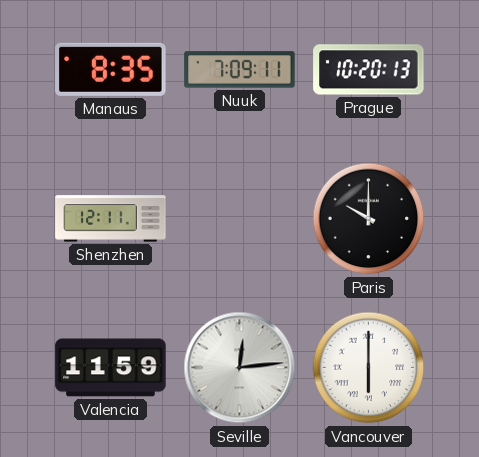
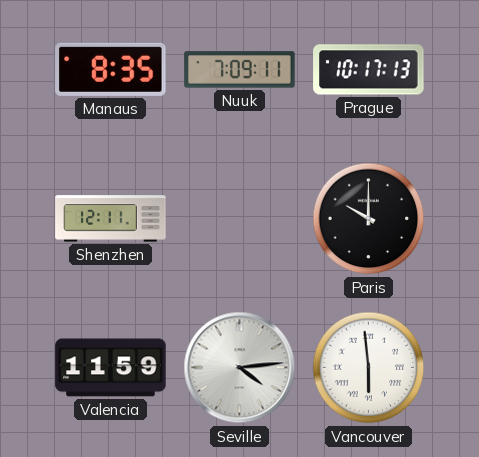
Prague: 10:20 -> 10:17 (369, 70)
Seville: 12:14 -> 4:14 (240, 368)
Vancouver: 6:00 -> 5:59 (369, 368)
